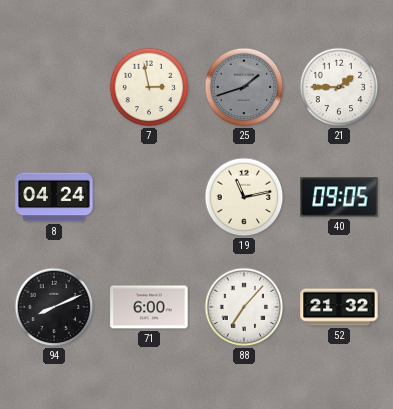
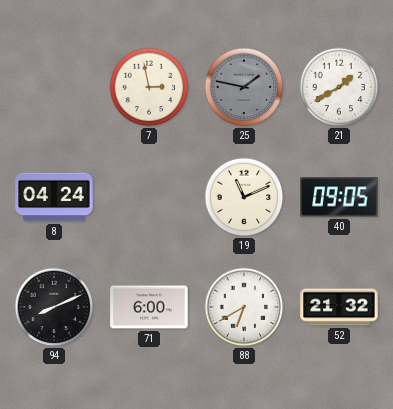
25: 1:42 -> 1:47 (244, 87)
21: 1:45 -> 1:40 (339, 87)
19: 11:13 -> 11:11 (244, 197)
88: 7:07 -> 6:40 (244, 307)
